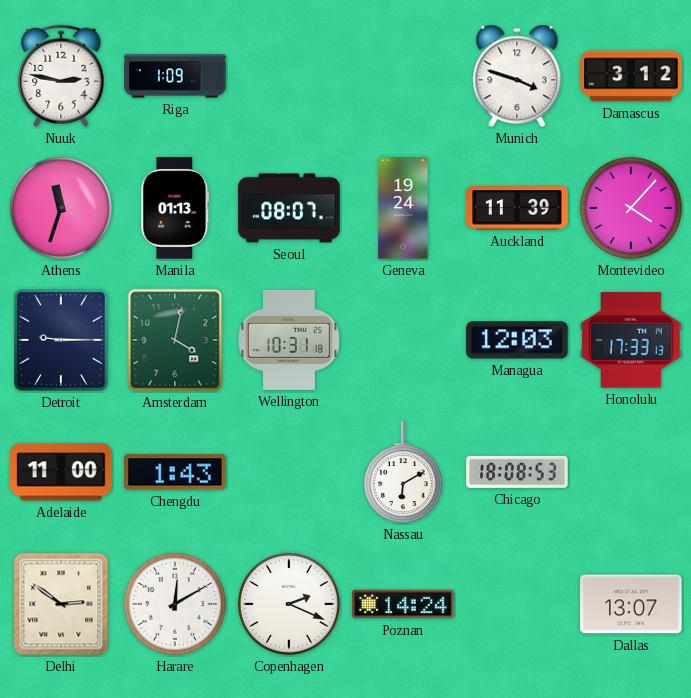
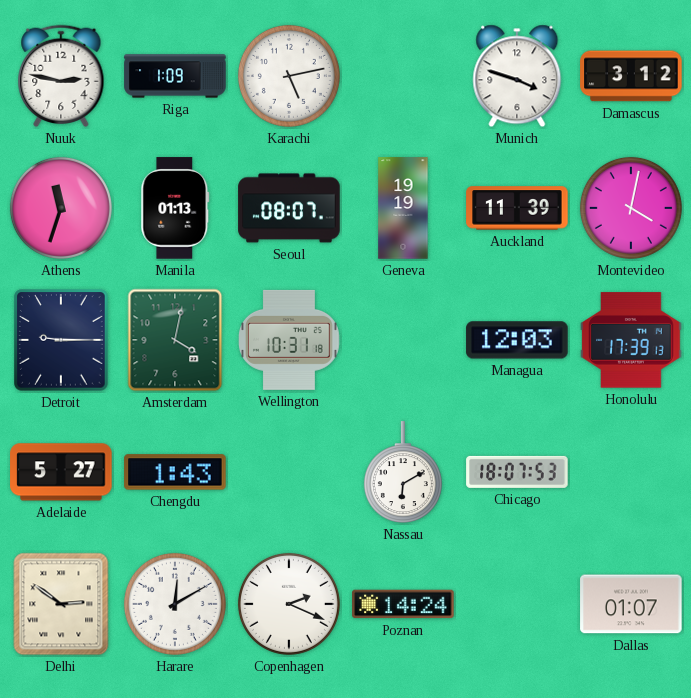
Karachi: none -> 5:13 (289, 76)
Geneva: 19:24 -> 19:19 (403, 208)
Montevideo: 4:07 -> 4:02 (631, 208)
Honolulu: 17:33 -> 17:39 (631, 340)
Adelaide: 11:00 -> 5:27 (61, 472)
Chicago: 18:08 -> 18:07 (517, 472)
Dallas: 13:07 -> 01:07 (631, 604)
